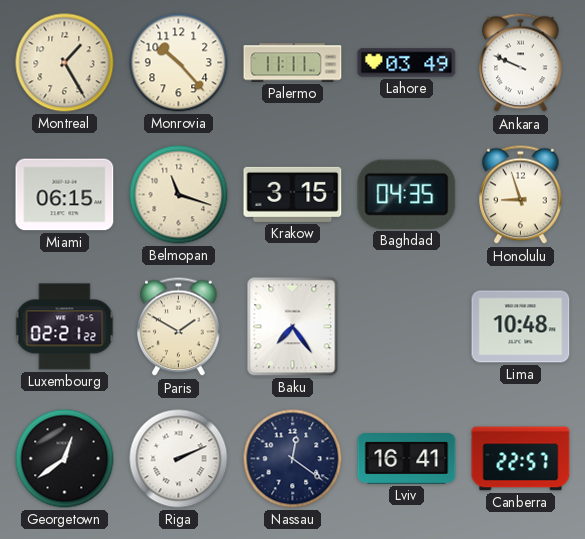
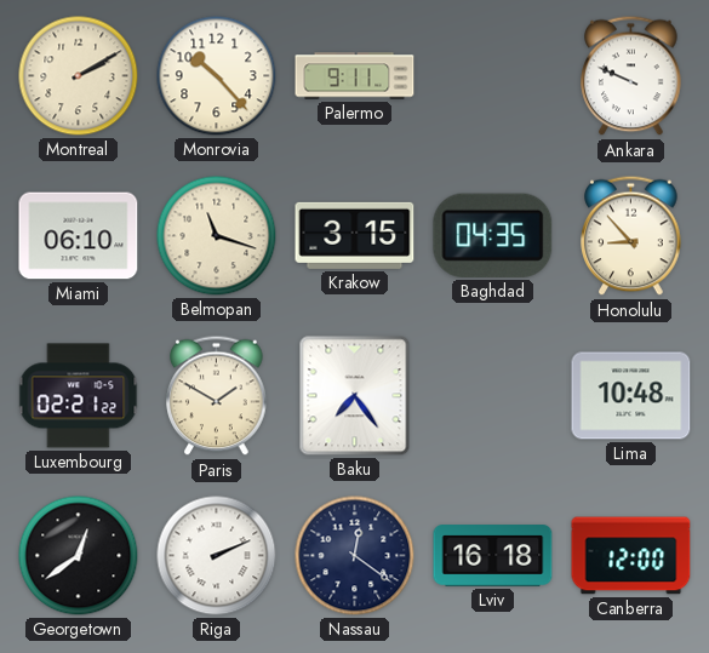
Montreal: 1:25 -> 2:10 (79, 76)
Palermo: 11:11 -> 9:11 (355, 76)
Lahore: 03:49 -> none (407, 63)
Miami: 06:15 -> 06:10 (79, 236)
Honolulu: 8:57 -> 8:53 (631, 236)
Lviv: 16:41 -> 16:18 (493, 556)
Canberra: 22:57 -> 12:00 (631, 556)
